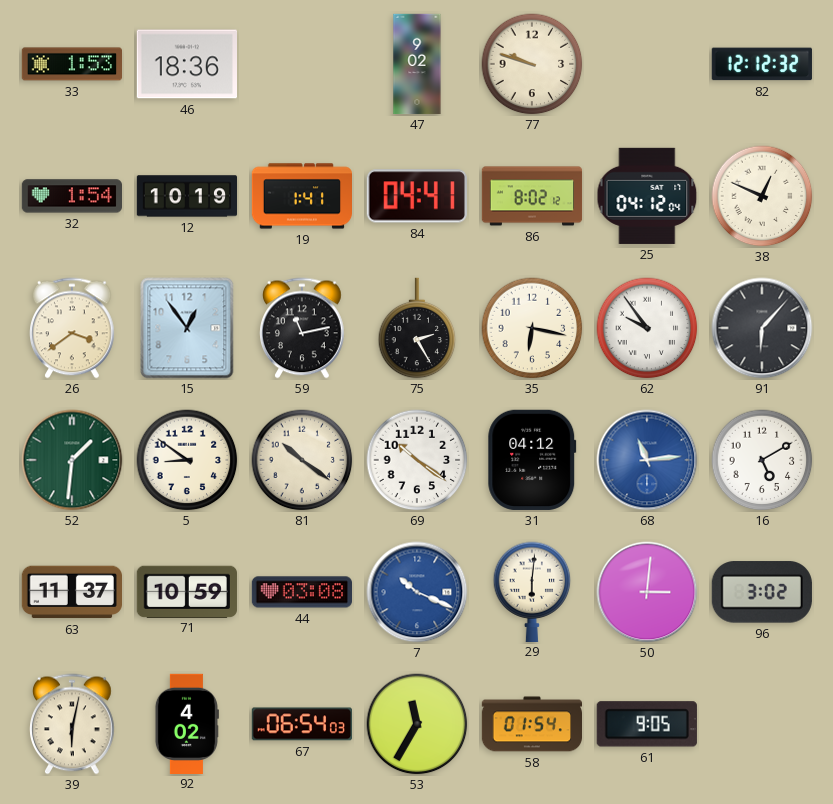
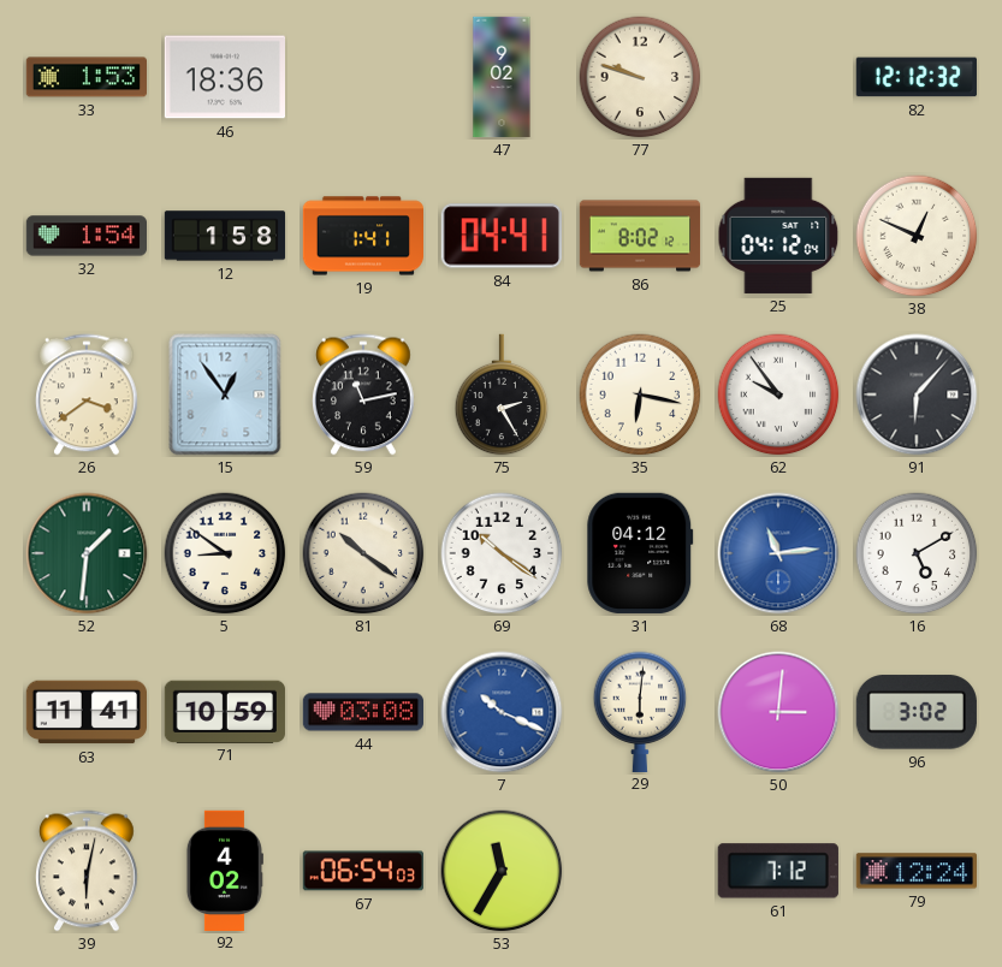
12: 10:19 -> 1:58 (225, 236)
63: 11:37 -> 11:41 (85, 712)
58: 01:54 -> none (531, 724)
61: 9:05 -> 7:12 (778, 871)
79: none -> 12:24 (915, 871)
